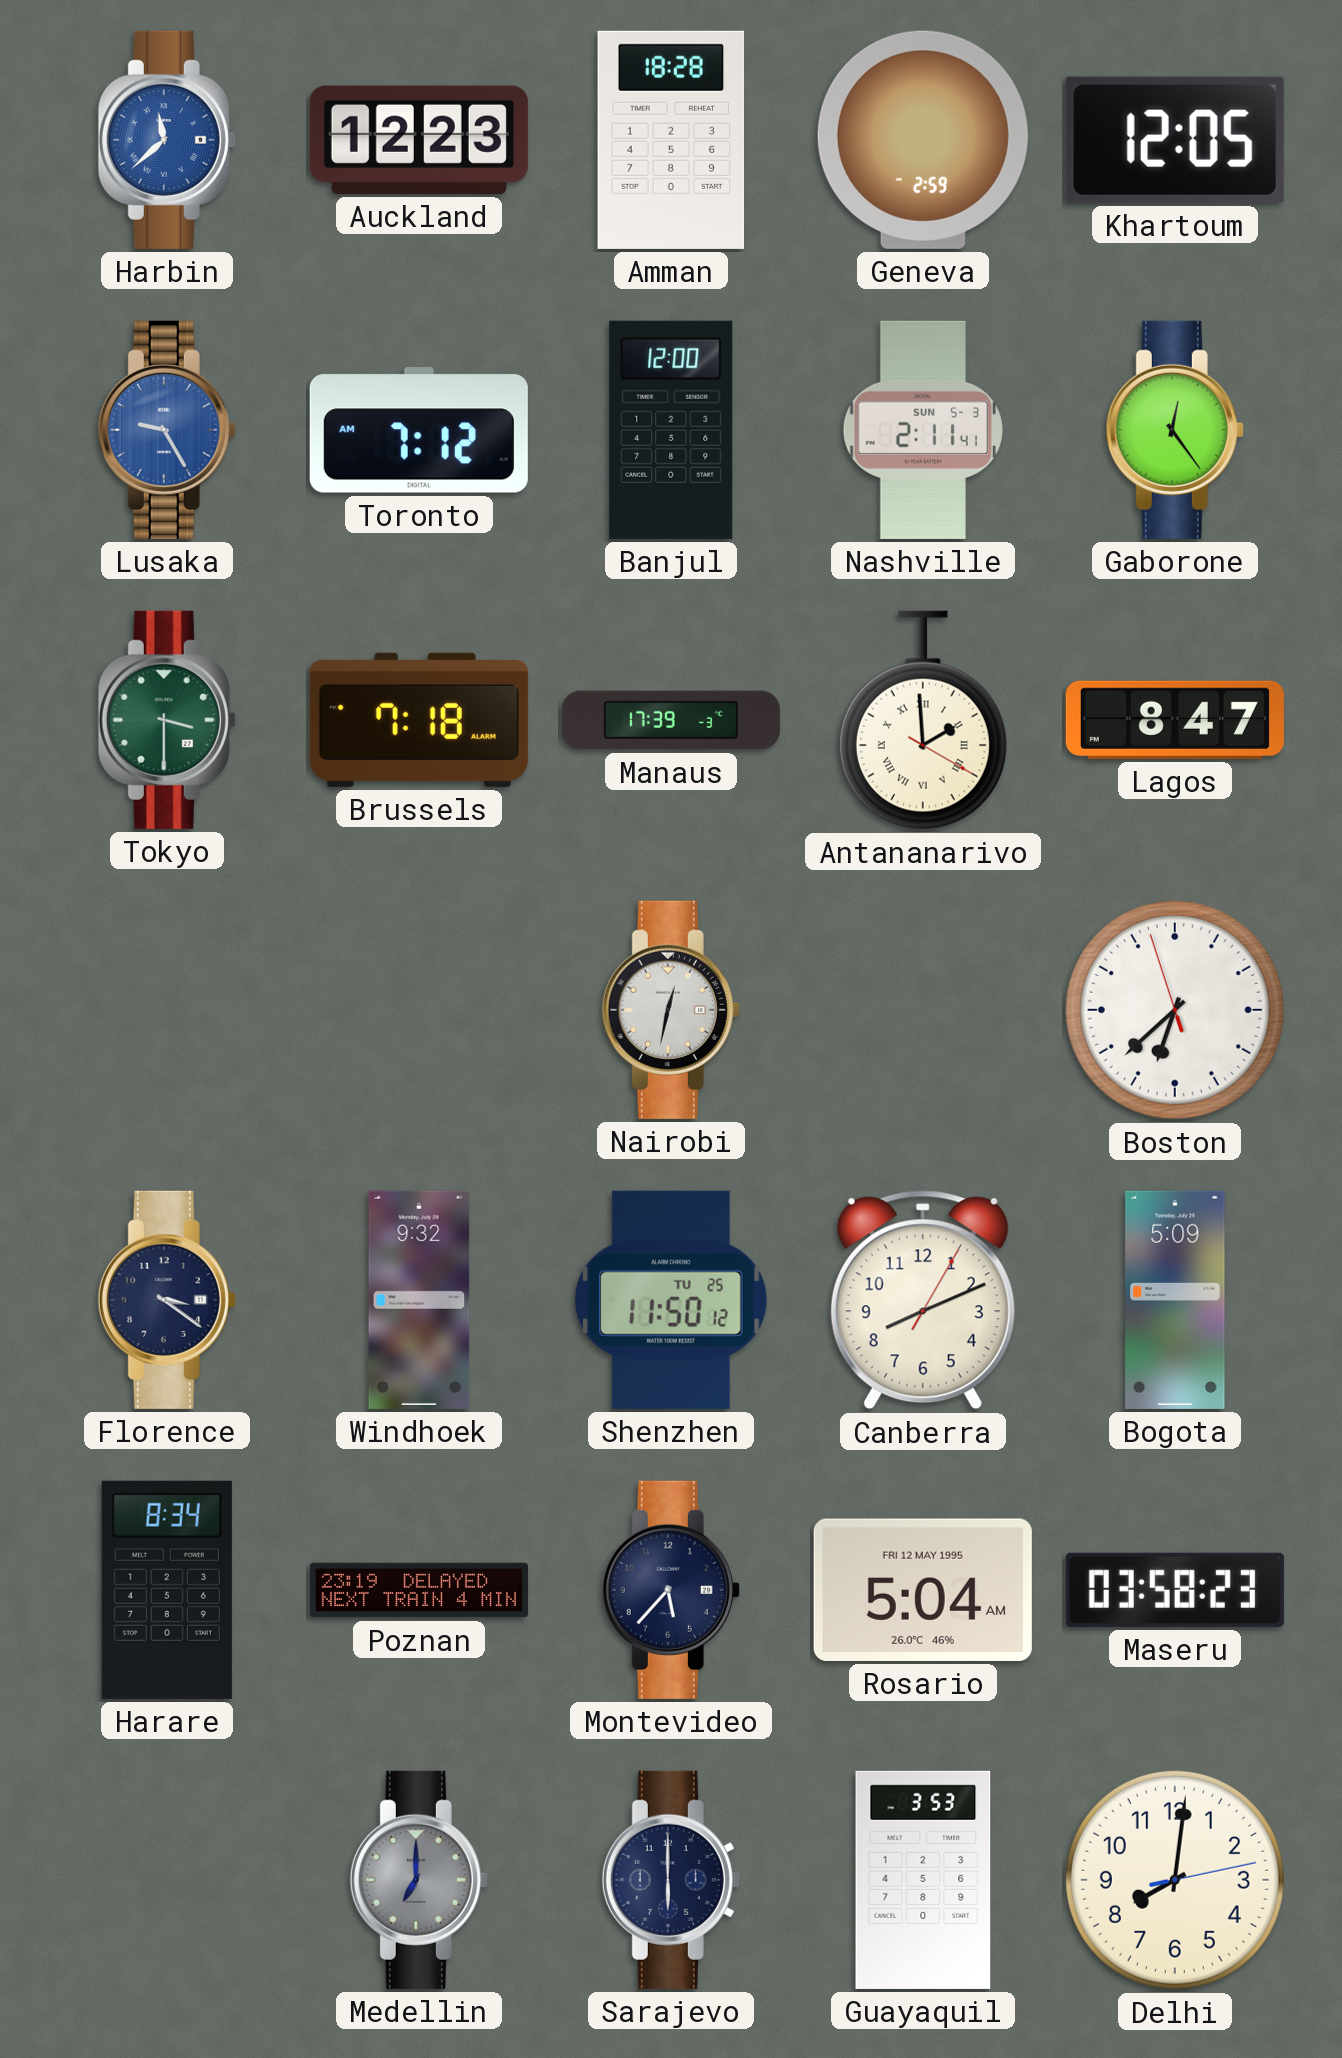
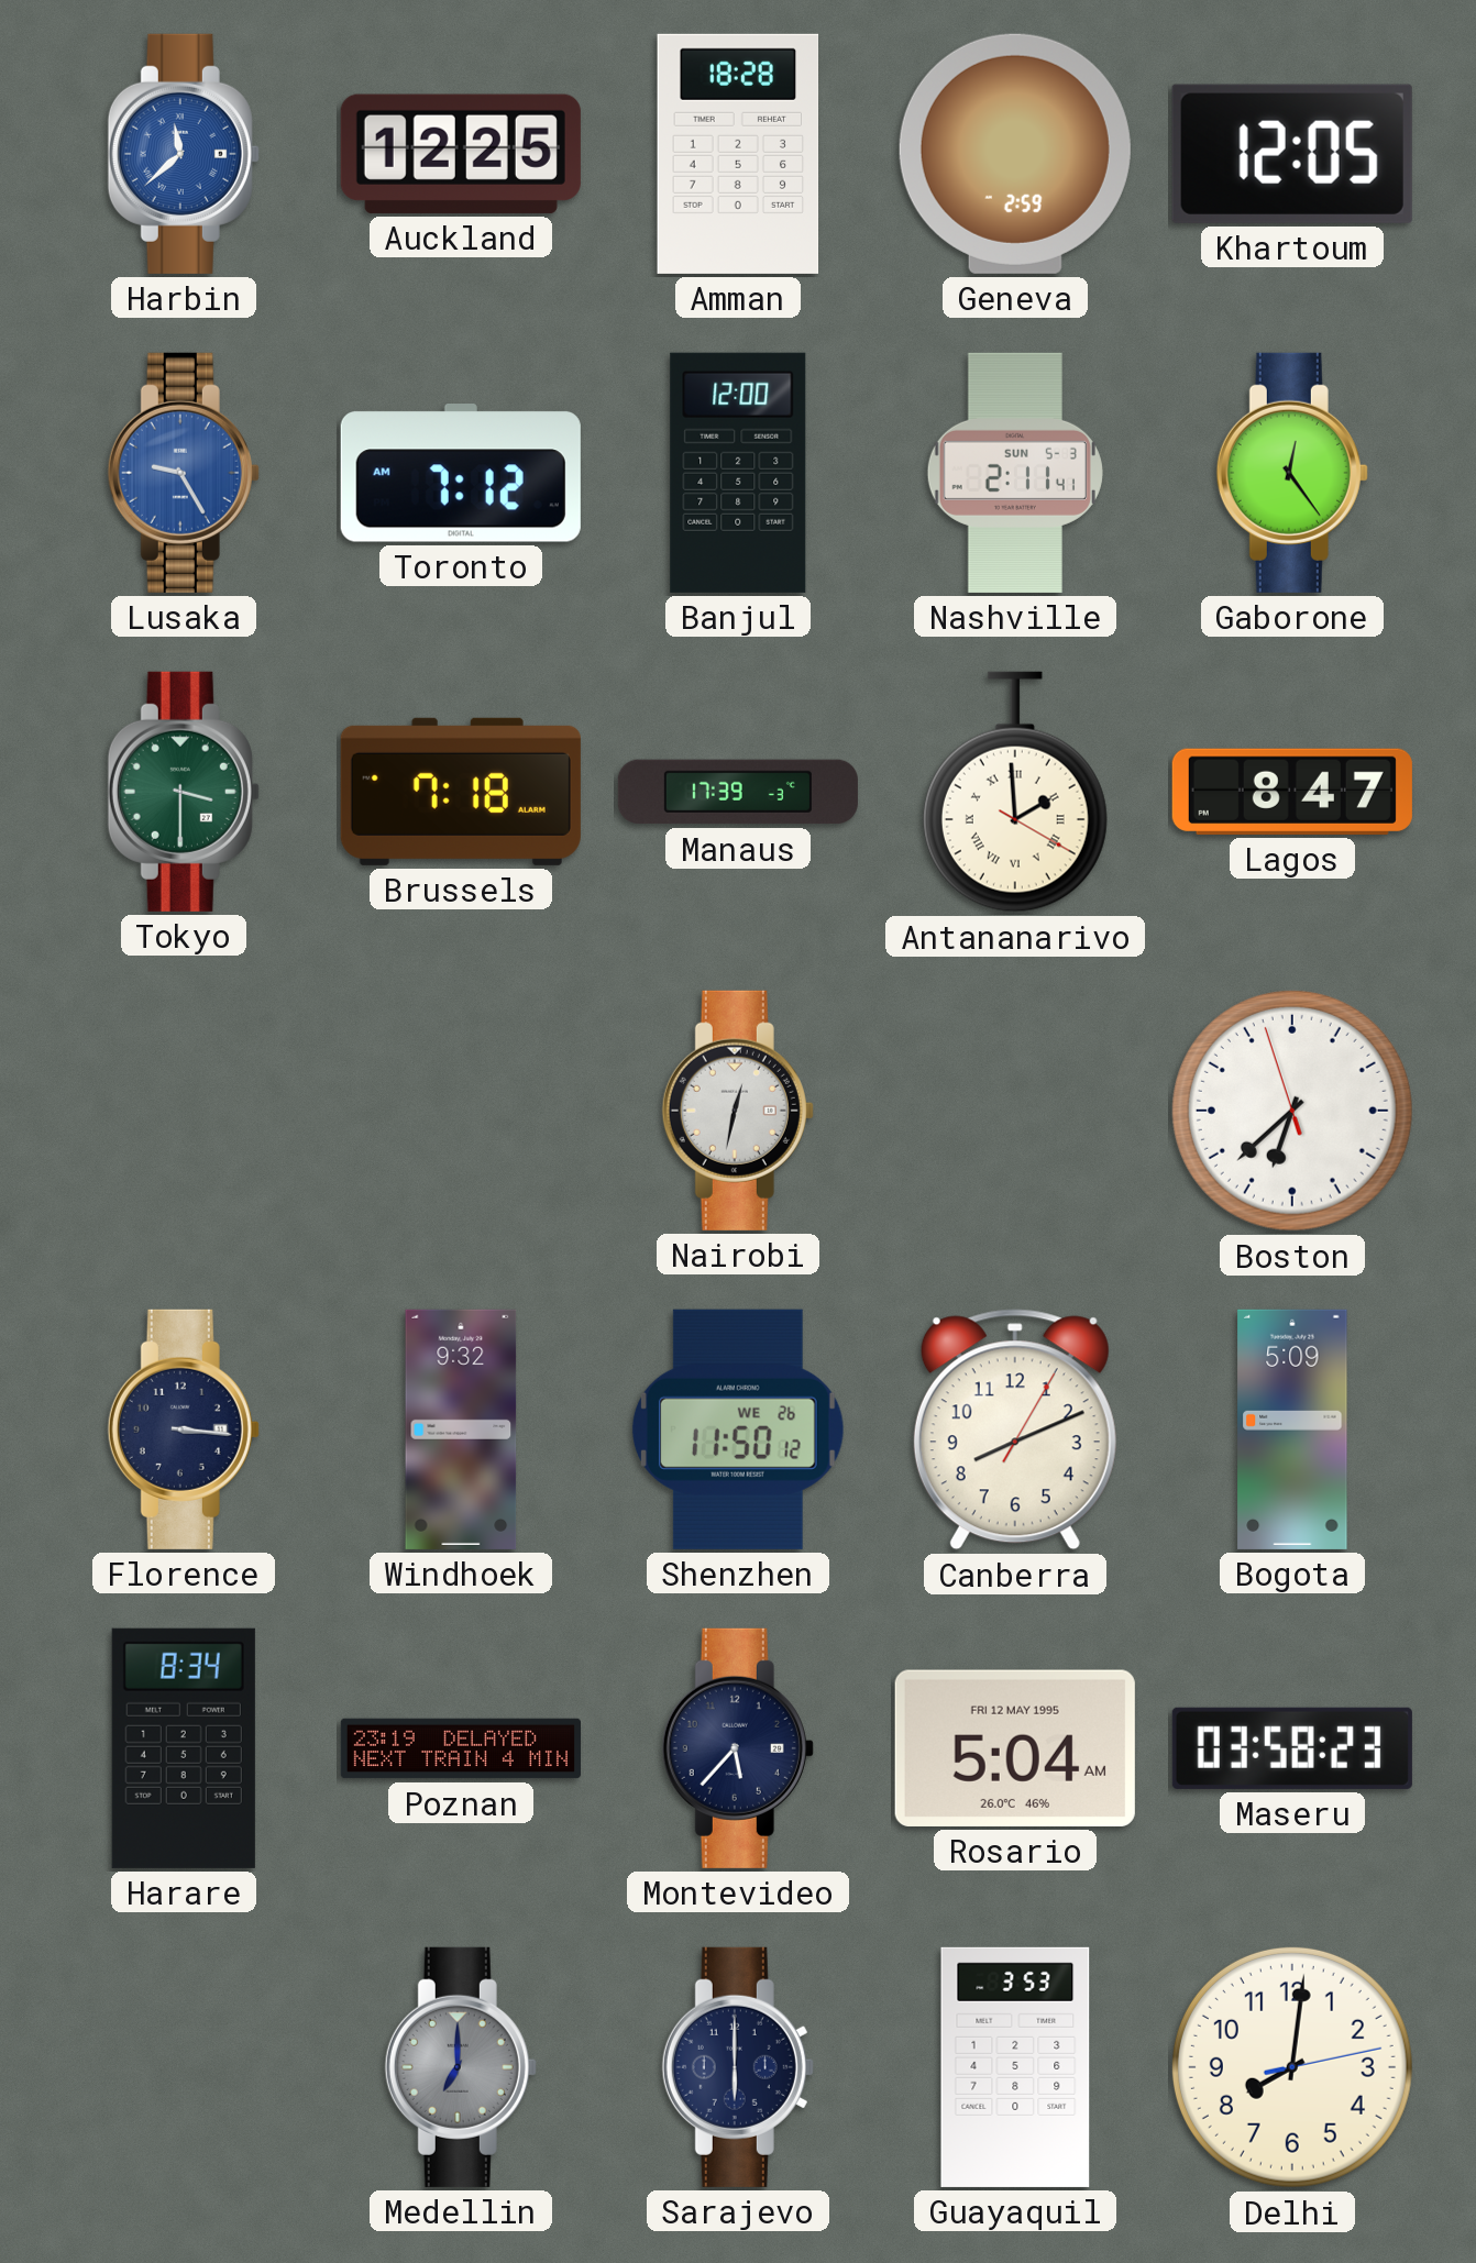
Auckland: 12:23 -> 12:25 (461, 154)
Florence: 3:21 -> 3:16 (184, 1429)
Shenzhen date: TU 25 -> WE 26 (738, 1429)
